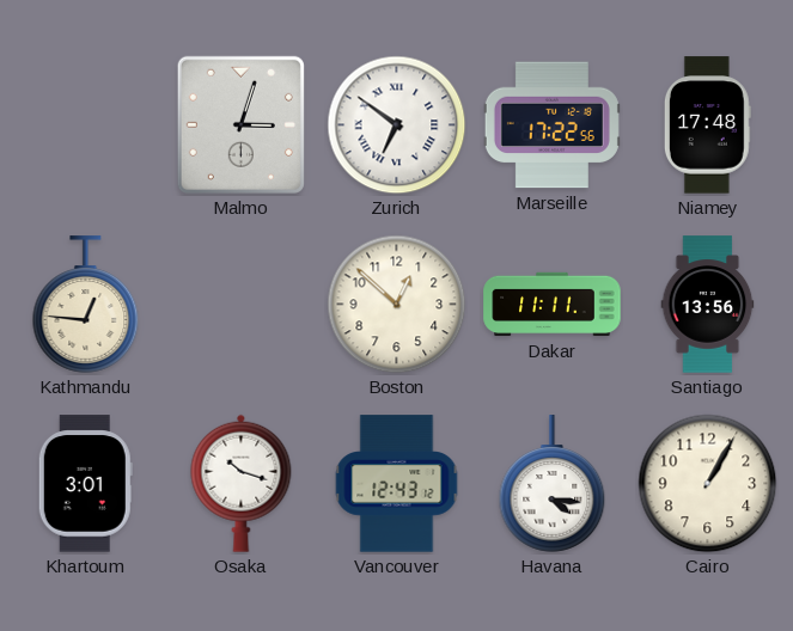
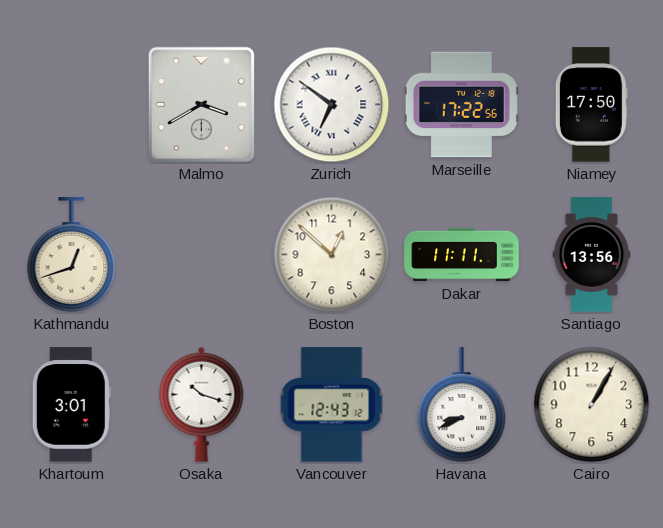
Malmo: 3:03 -> 3:40 (201, 104)
Niamey: 17:48 -> 17:50 (591, 105)
Kathmandu: 12:46 -> 12:42 (72, 255)
Havana: 4:16 -> 8:41 (462, 405)
